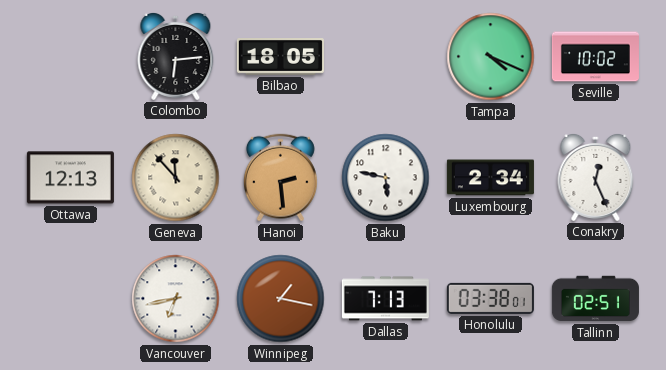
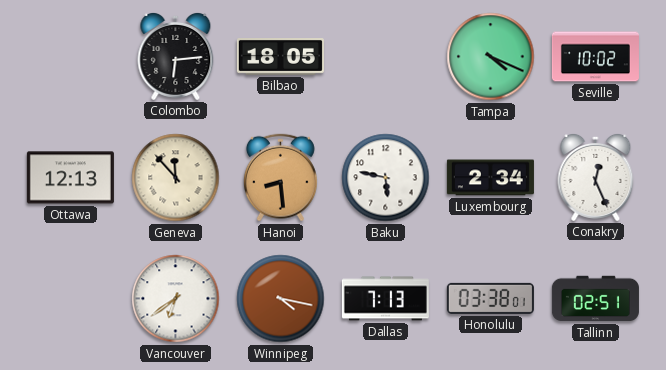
Hanoi: 2:29 -> 8:29 (280, 178)
Vancouver: 6:43 -> 6:39 (176, 299)
Winnipeg: 1:17 -> 4:17 (281, 299)
